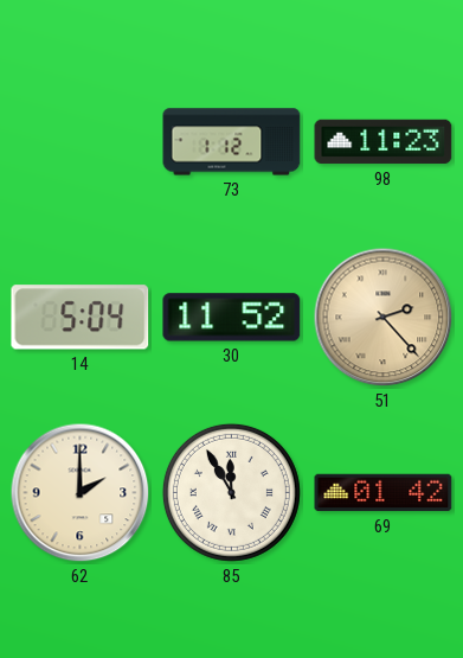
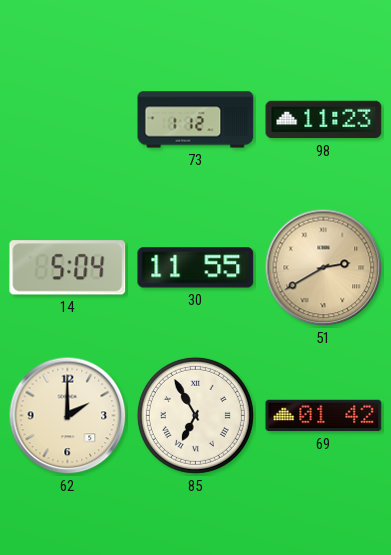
30: 11:52 -> 11:55 (196, 268)
51: 2:23 -> 2:40 (324, 268)
85: 11:55 -> 6:55 (195, 415)
